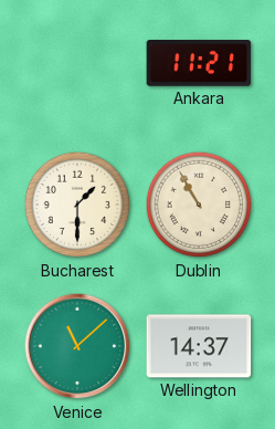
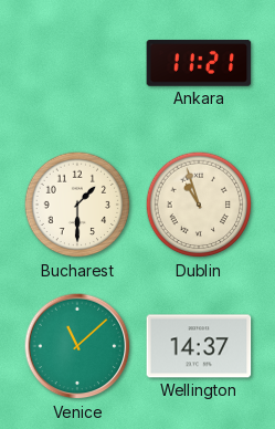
Dublin: 10:55 -> 10:57 (199, 205)
